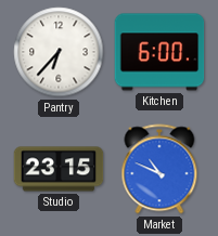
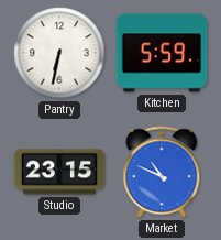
Pantry: 6:37 -> 6:32 (59, 53)
Kitchen: 6:00 -> 5:59 (162, 53)
